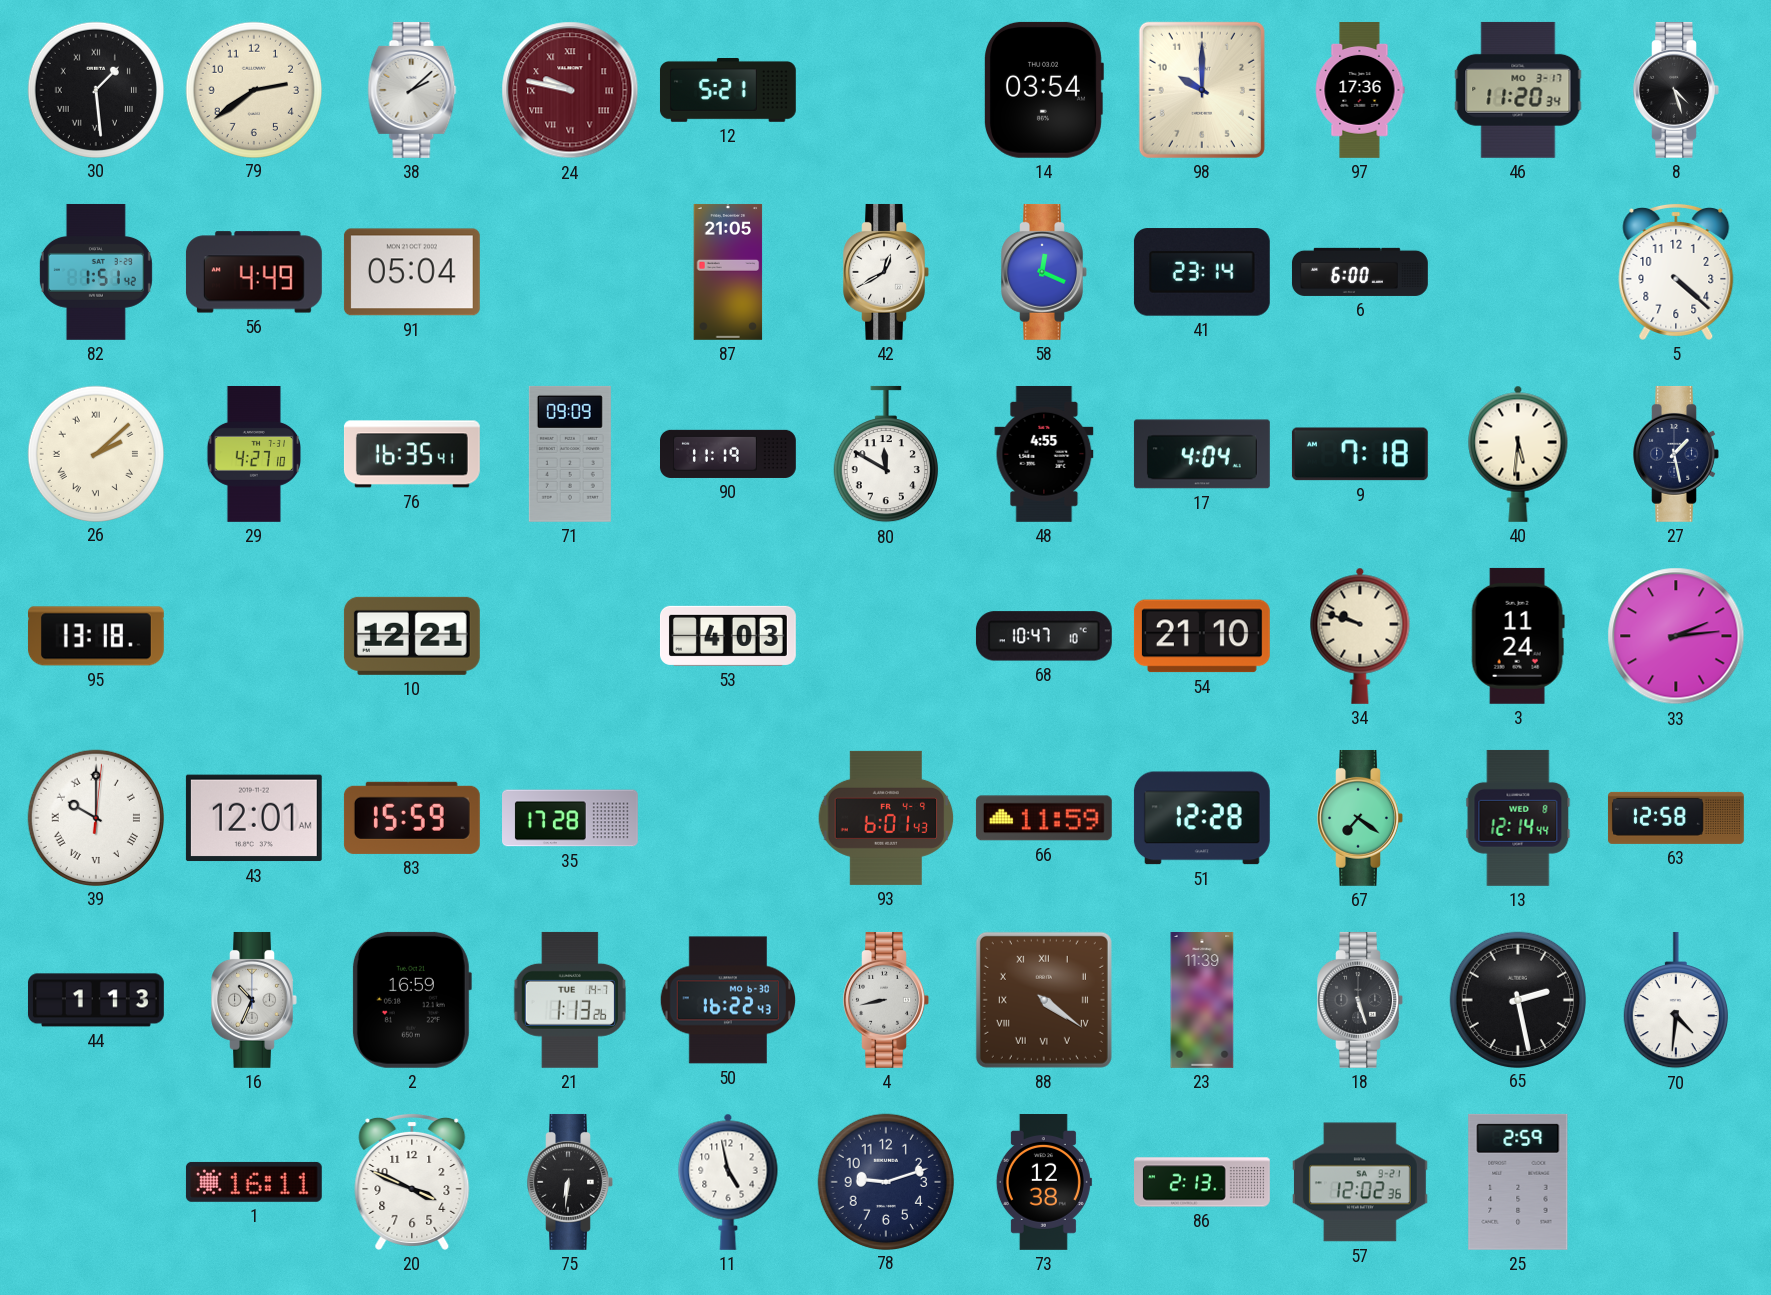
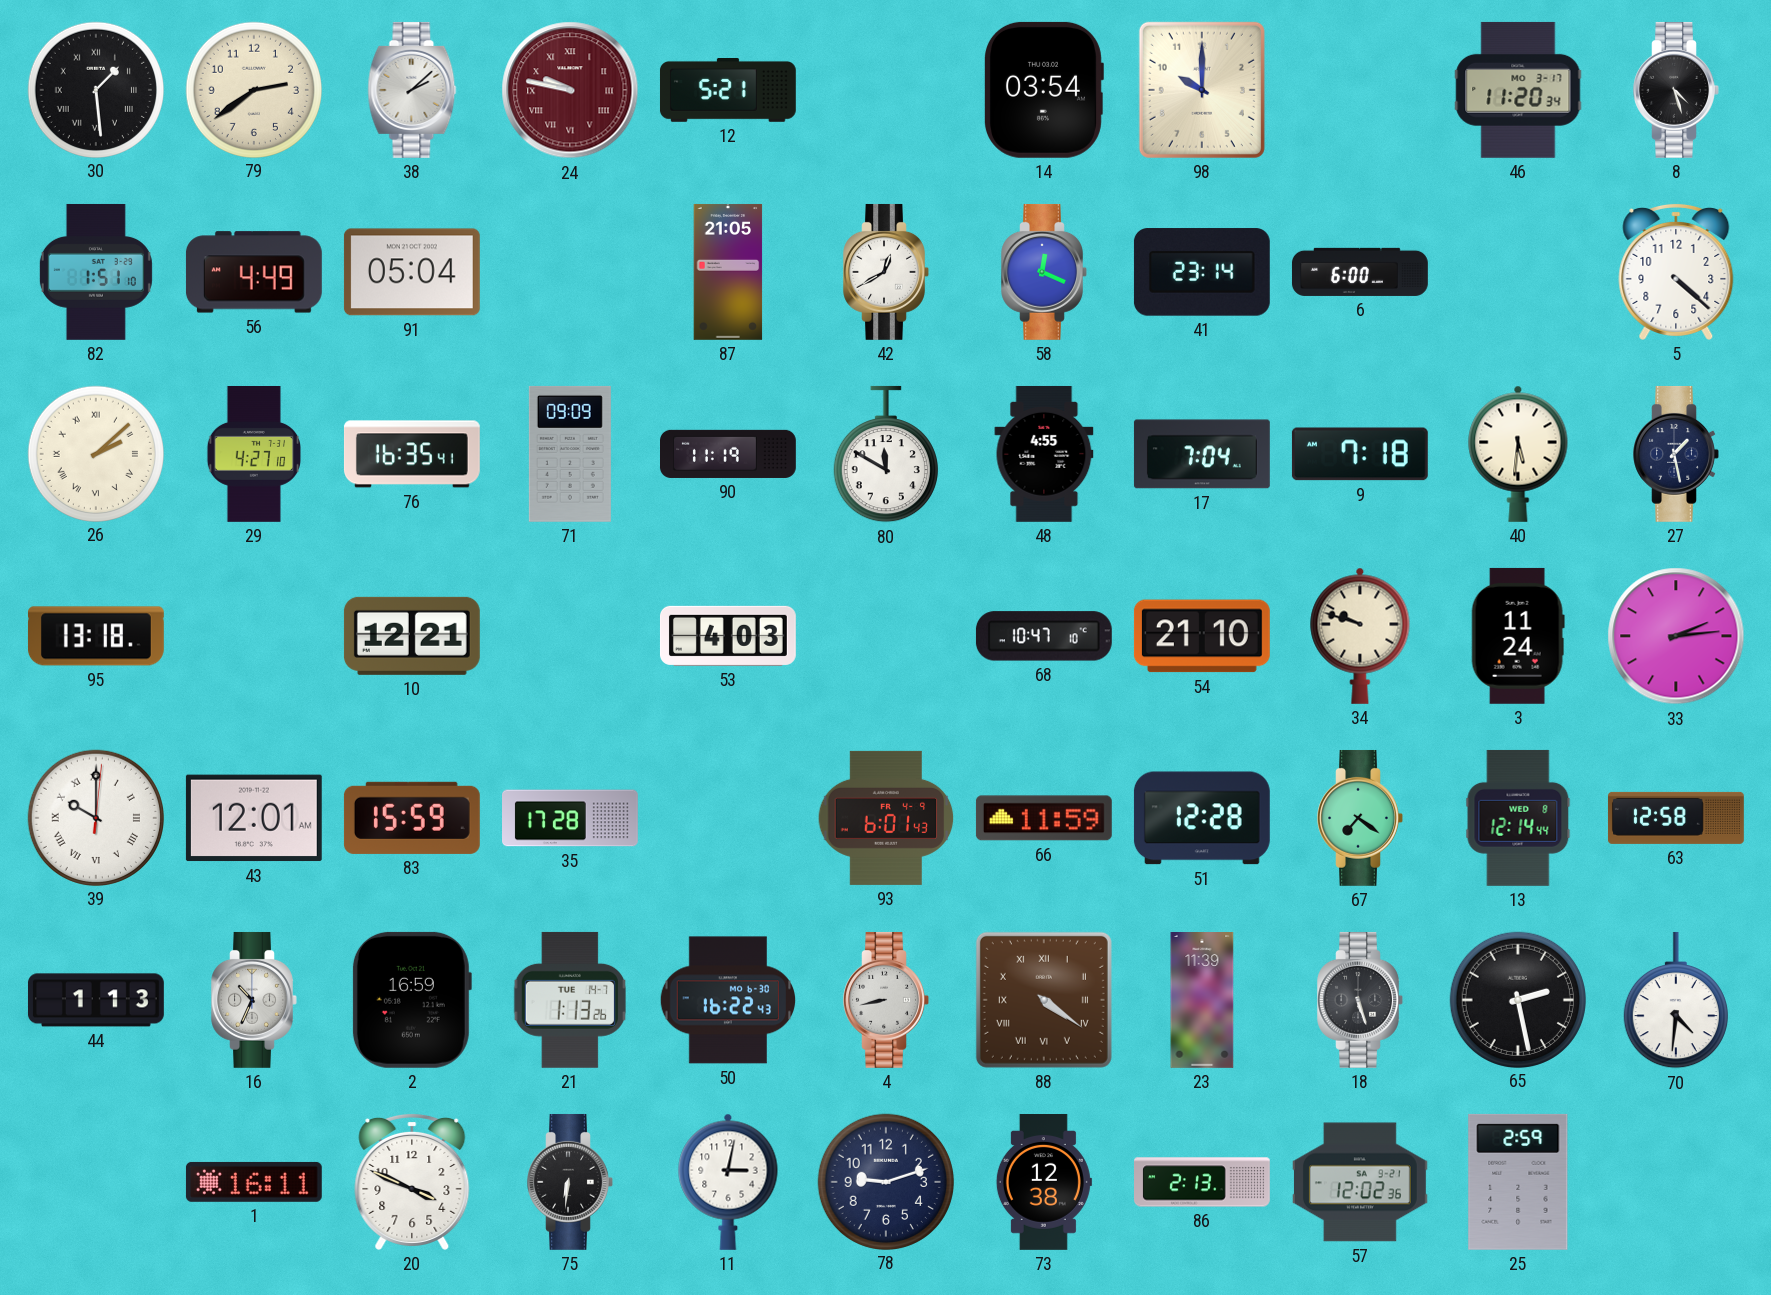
97: 17:36 -> none (1360, 91)
82: 1:51:42 -> 1:51:10 (96, 272)
17: 4:04 -> 7:04 (1202, 454)
11: 4:58 -> 3:02 (728, 1182)
